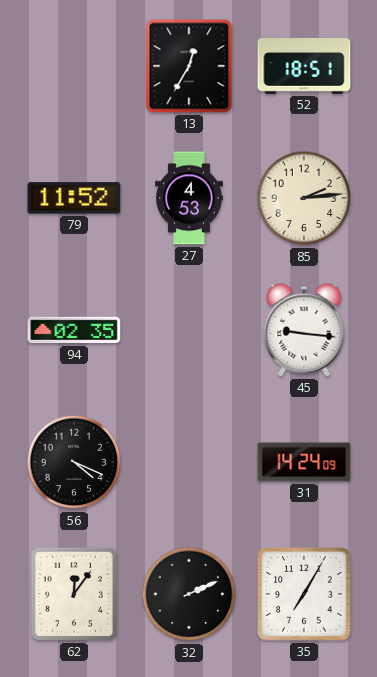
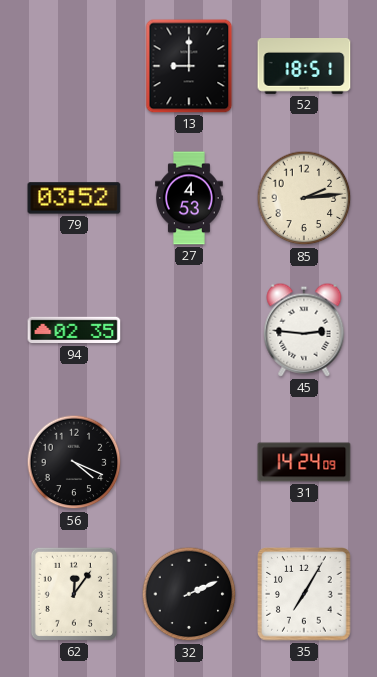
13: 12:35 -> 9:00 (189, 66)
79: 11:52 -> 03:52 (74, 198)
45: 9:16 -> 2:46 (304, 330)
